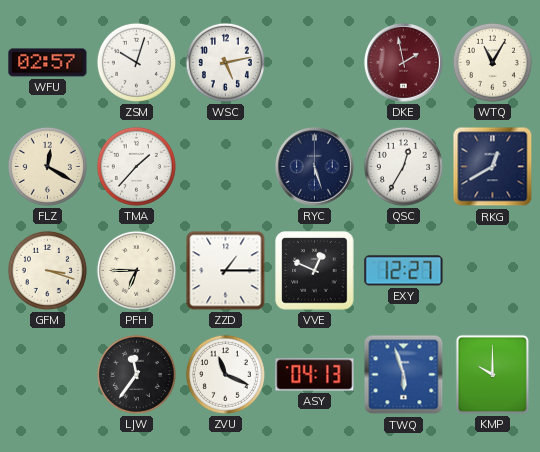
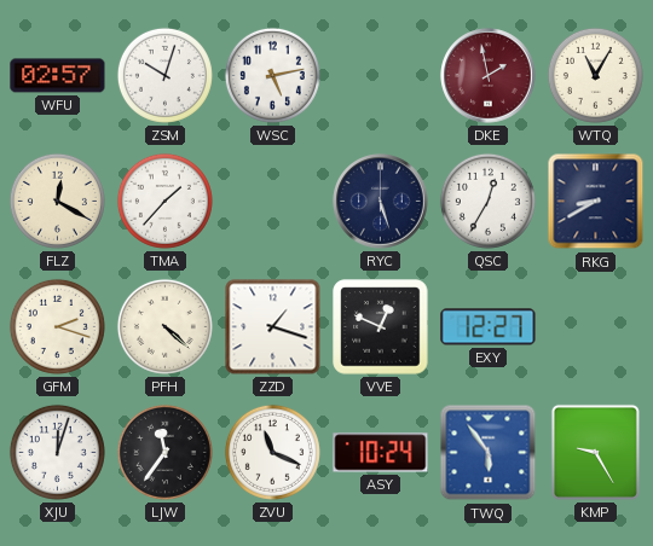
RKG: 12:40 -> 8:40 (596, 202)
GFM: 3:18 -> 2:18 (57, 326)
PFH: 6:45 -> 4:22 (164, 326)
ZZD: 1:15 -> 1:18 (273, 327)
XJU: none -> 12:03 (57, 452)
ASY: 04:13 -> 10:24 (381, 453)
TWQ: 5:57 -> 5:54 (489, 453)
KMP: 10:00 -> 9:25 (595, 452)
